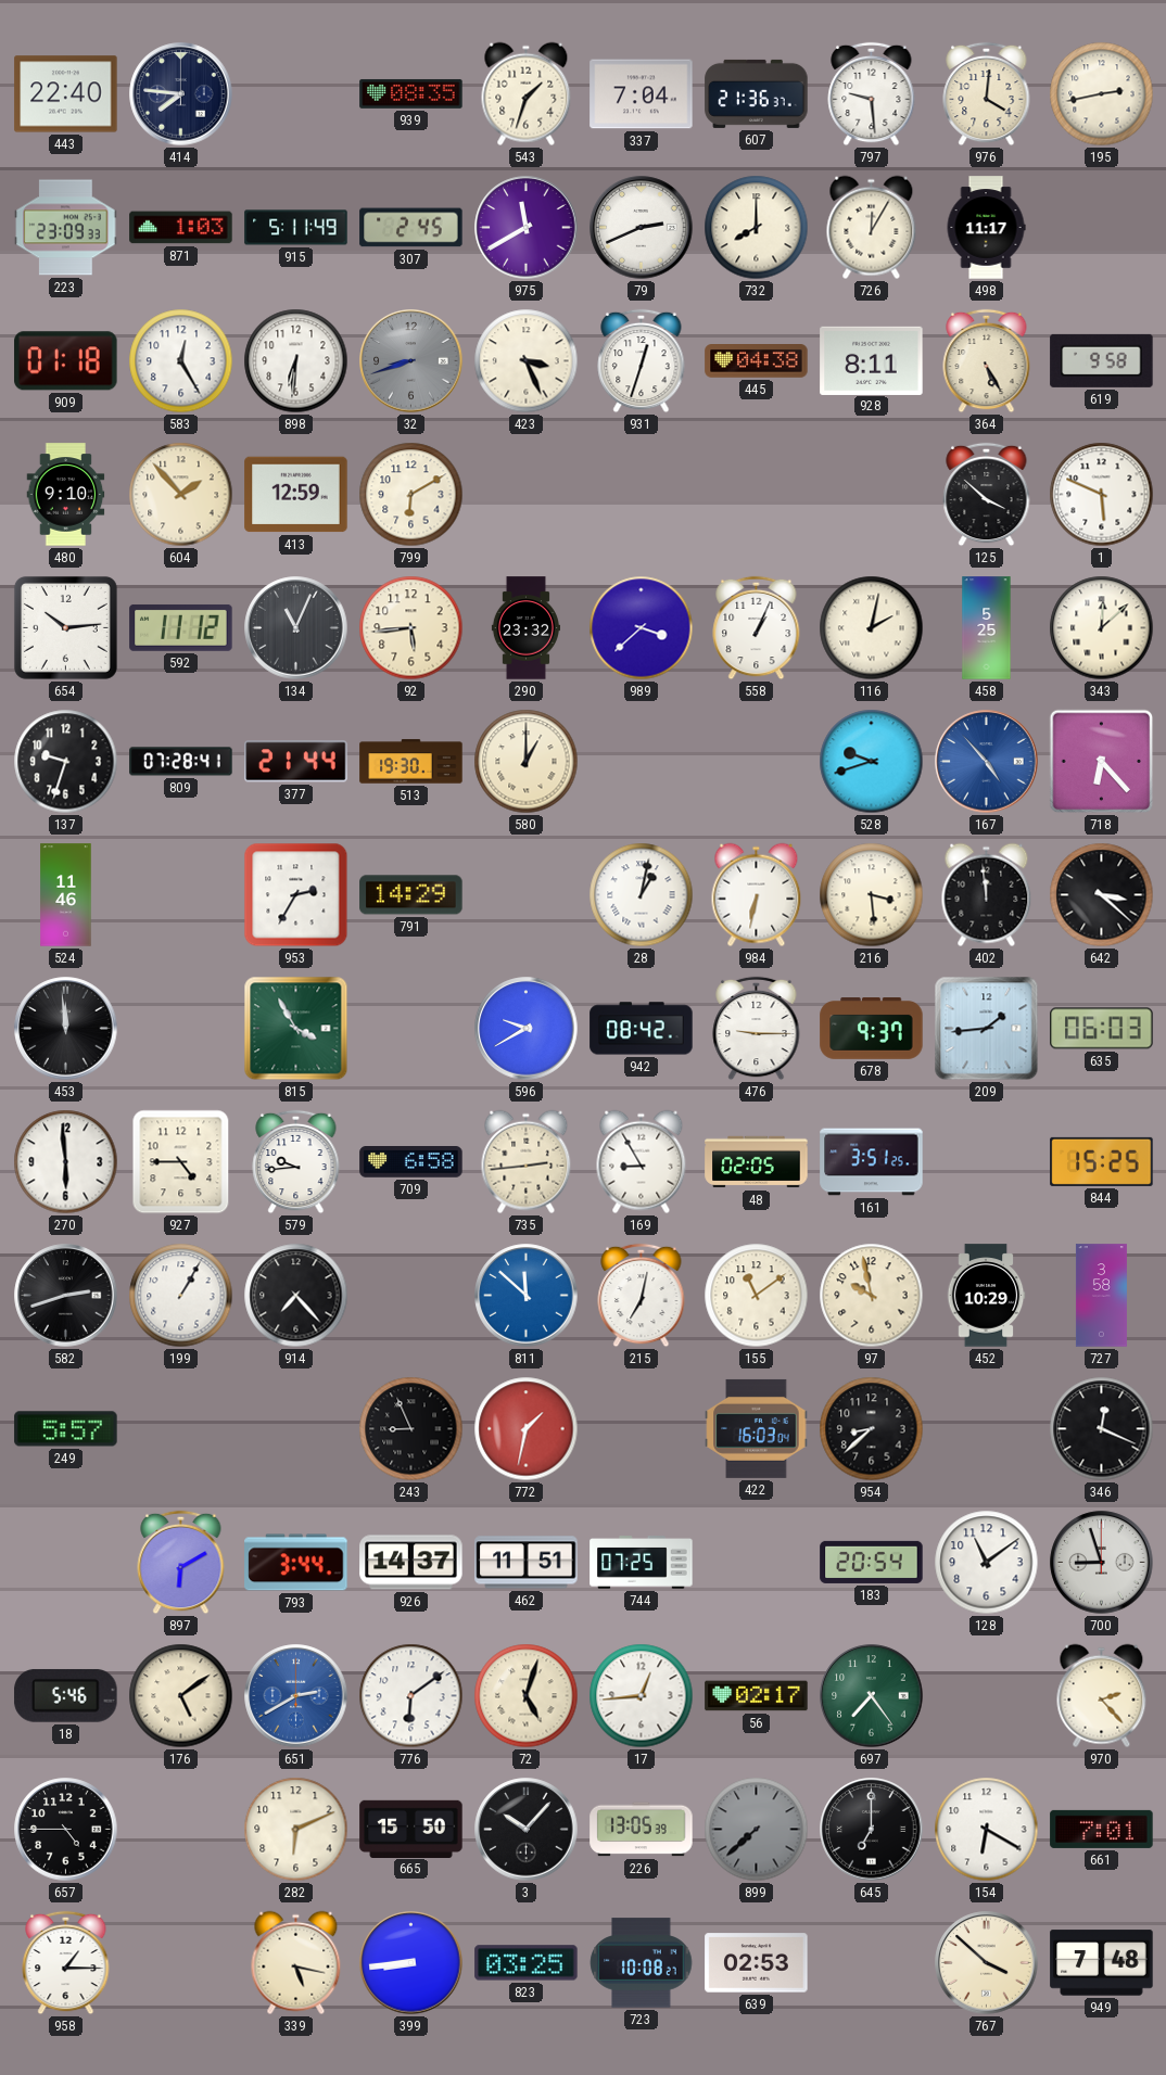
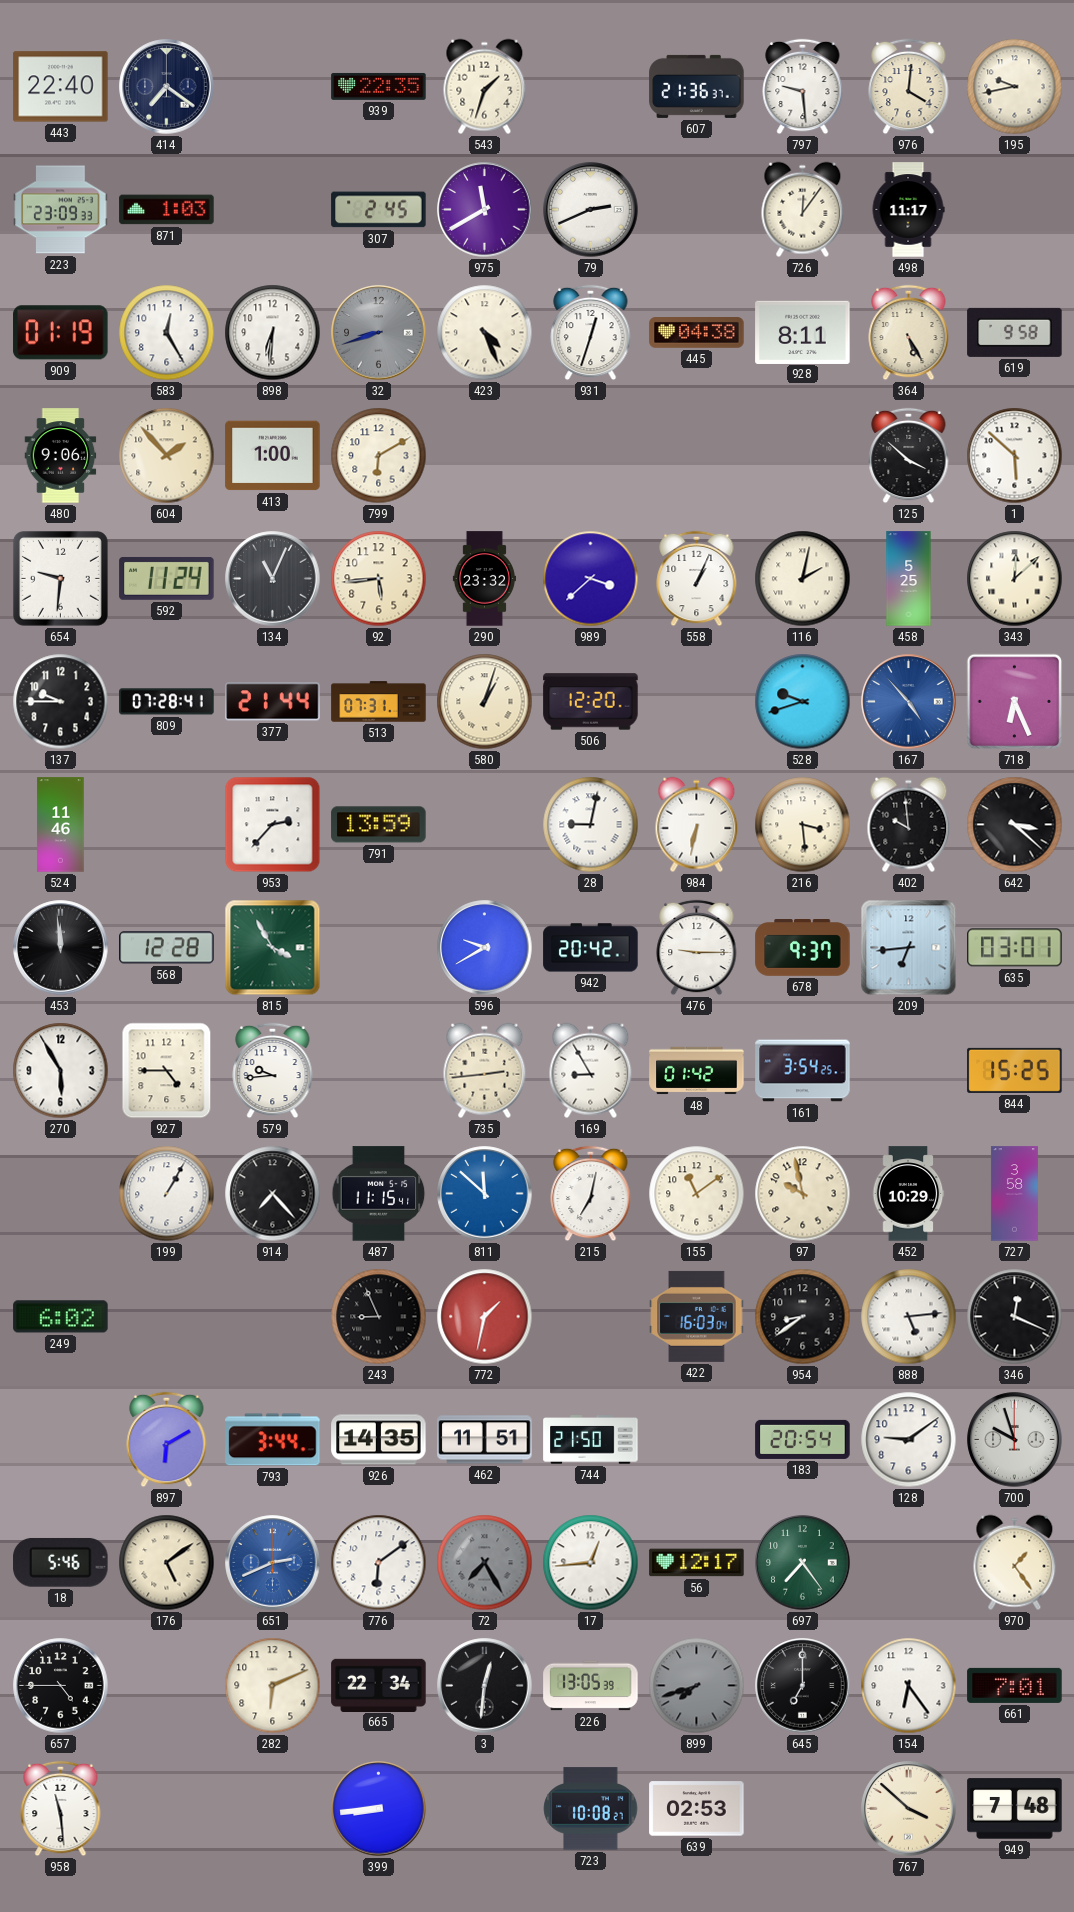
414: 7:46 -> 7:21 (167, 87)
939: 08:35 -> 22:35 (379, 86)
337: 7:04 -> none (642, 94)
195: 2:43 -> 9:43 (1015, 87)
915: 5:11 -> none (296, 228)
732: 8:00 -> none (757, 228)
726: 12:05 -> 12:06 (803, 210)
909: 01:18 -> 01:19 (61, 333)
423: 3:26 -> 4:26 (485, 333)
480: 9:10 -> 9:06 (61, 456)
413: 12:59 -> 1:00 (273, 456)
1: 5:49 -> 5:52 (1015, 456)
654: 10:14 -> 9:31 (60, 578)
592: 11:12 -> 11:24 (167, 578)
137: 9:33 -> 9:45 (61, 702)
513: 19:30 -> 07:31 (379, 702)
580: 1:00 -> 1:03 (485, 702)
506: none -> 12:20 (591, 702)
718: 6:23 -> 6:26 (1015, 702)
953: 2:35 -> 2:37 (273, 825)
791: 14:29 -> 13:59 (379, 825)
28: 1:02 -> 9:02 (591, 825)
402: 11:59 -> 9:59 (909, 825)
568: none -> 12:28 (167, 948)
942: 08:42 -> 20:42 (591, 948)
209: 1:44 -> 6:44 (909, 948)
635: 06:03 -> 03:01 (1015, 948)
270: 5:59 -> 5:55 (61, 1071)
709: 6:58 -> none (411, 1162)
48: 02:05 -> 01:42 (697, 1071)
161: 3:51 -> 3:54 (803, 1071)
582: 2:42 -> none (66, 1296)
487: none -> 11:15 (379, 1194)
249: 5:57 -> 6:02 (61, 1317)
954: 8:38 -> 8:39 (803, 1317)
888: none -> 5:14 (909, 1317)
926: 14:37 -> 14:35 (379, 1440)
744: 07:25 -> 21:50 (591, 1440)
128: 11:09 -> 9:09 (909, 1440)
700: 8:57 -> 9:57 (1015, 1440)
651: 2:40 -> 2:41 (273, 1563)
72: 5:03 -> 7:25 (485, 1563)
72 dial: cream -> grey (485, 1563)
56: 02:17 -> 12:17 (697, 1563)
970: 2:23 -> 1:24 (1015, 1563)
665: 15:50 -> 22:34 (379, 1685)
3: 10:07 -> 12:31 (485, 1686)
899: 7:38 -> 7:42 (697, 1686)
154: 6:20 -> 6:24 (909, 1686)
958: 1:15 -> 11:29 (61, 1809)
339: 5:17 -> none (296, 1963)
823: 03:25 -> none (527, 1963)
